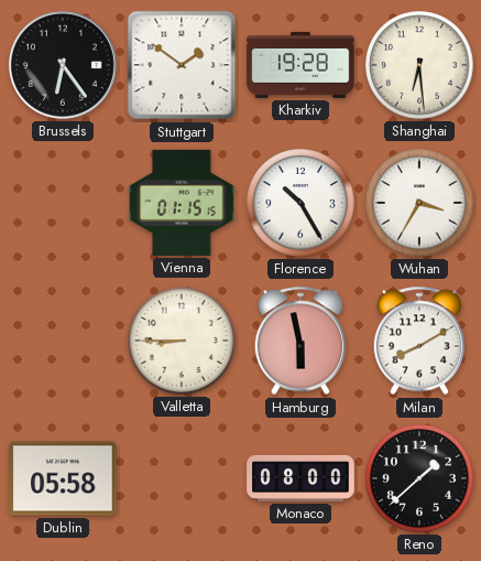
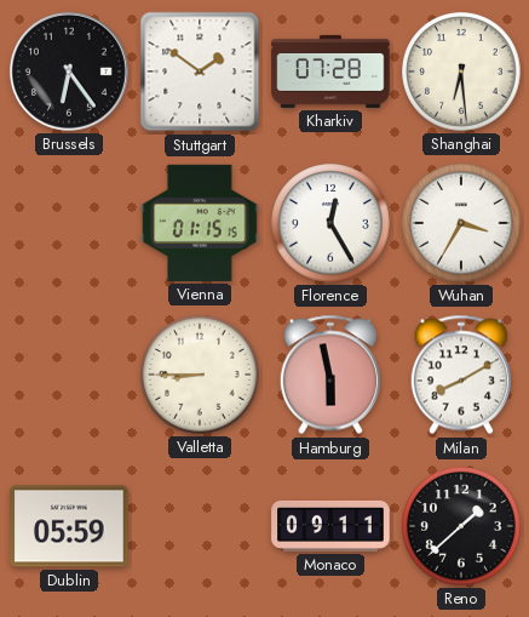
Kharkiv: 19:28 -> 07:28 (330, 72)
Florence: 10:25 -> 12:25 (330, 223)
Dublin: 05:58 -> 05:59 (69, 526)
Monaco: 08:00 -> 09:11 (330, 526)
